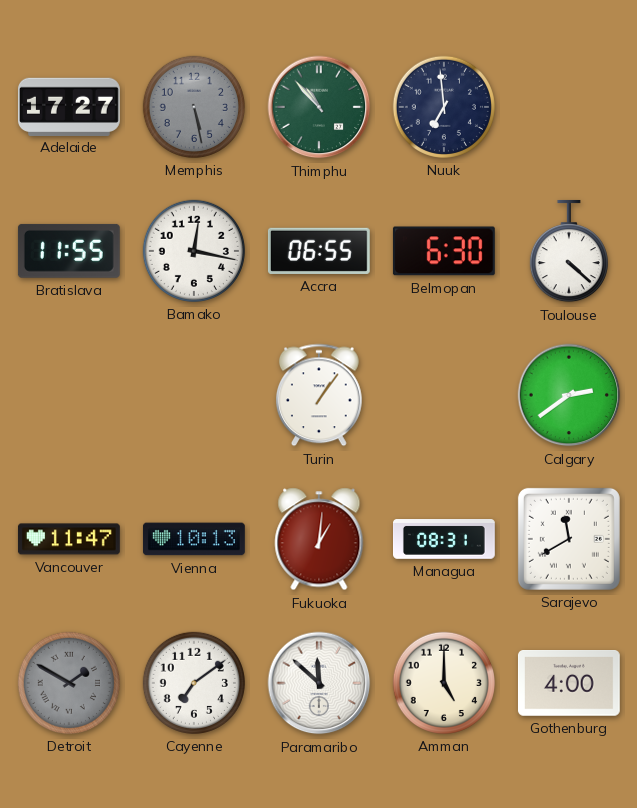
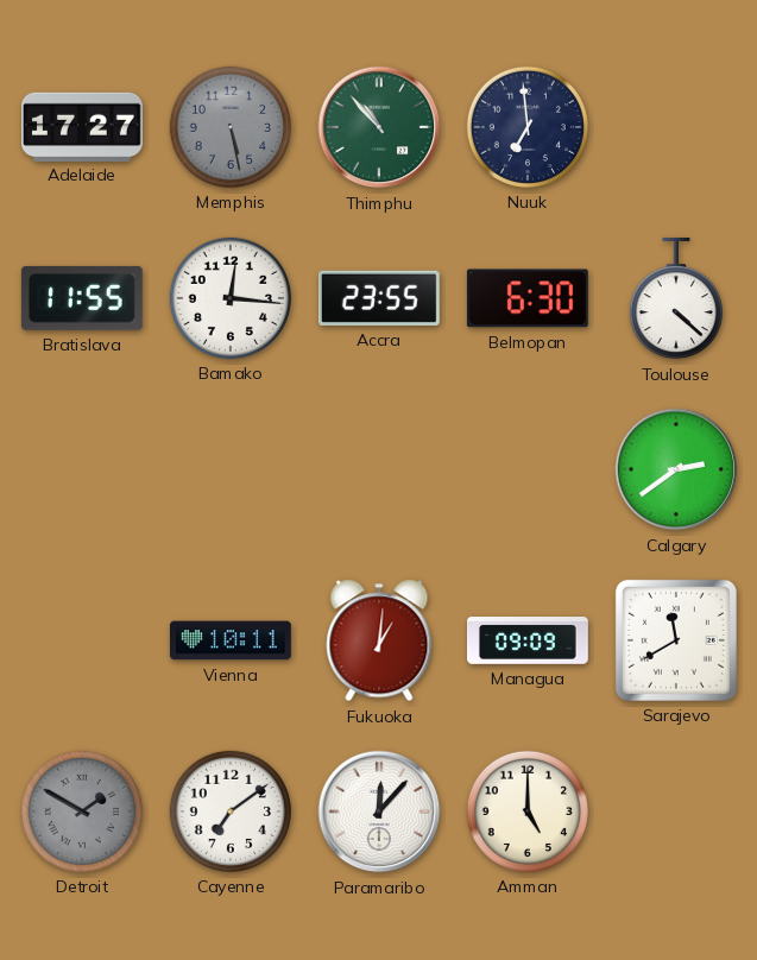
Bamako: 12:17 -> 12:16 (231, 298)
Accra: 06:55 -> 23:55 (379, 298)
Turin: 1:06 -> none (319, 395)
Vancouver: 11:47 -> none (69, 539)
Vienna: 10:13 -> 10:11 (231, 640)
Managua: 08:31 -> 09:09 (529, 642)
Paramaribo: 11:52 -> 12:07 (379, 811)
Gothenburg: 4:00 -> none (569, 684)
